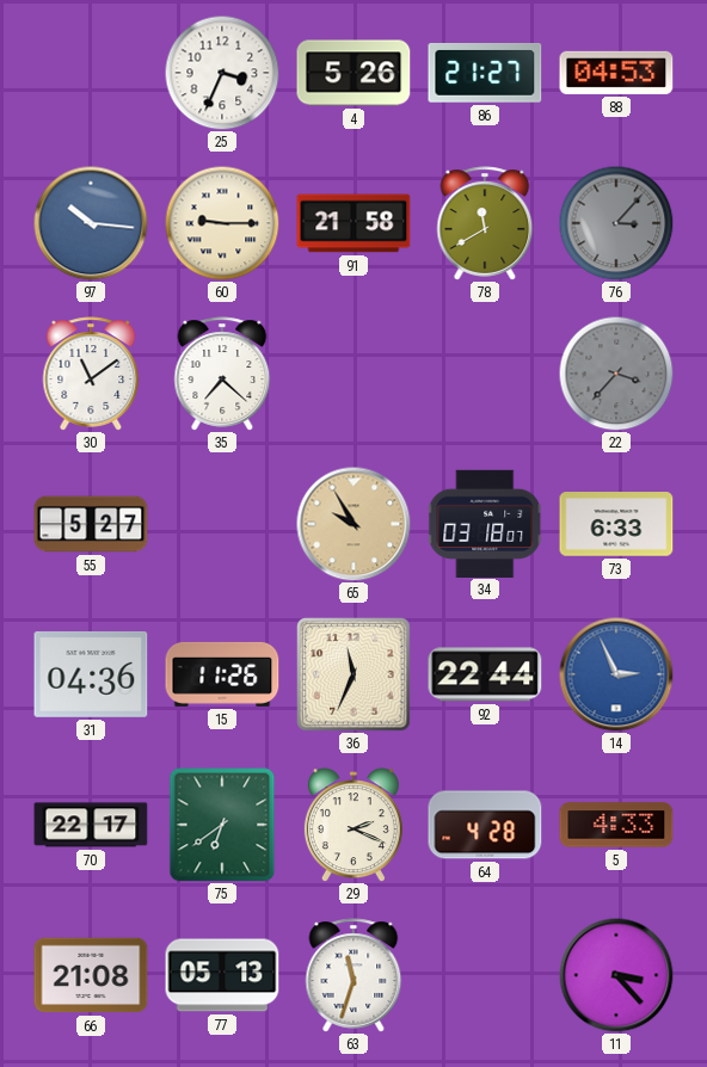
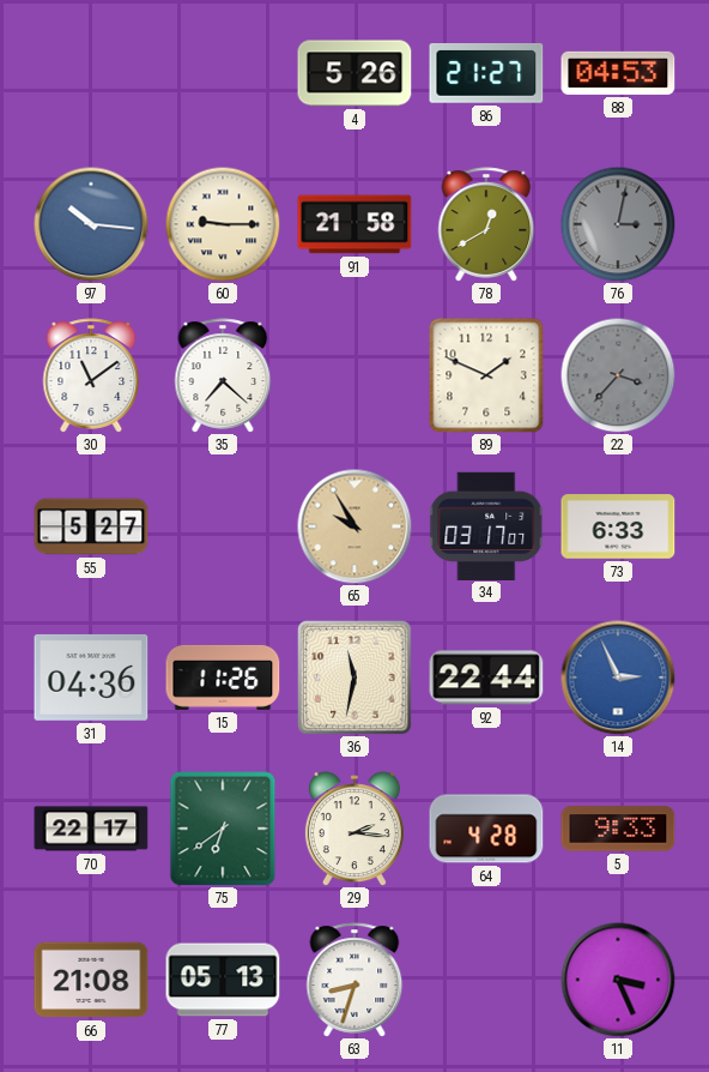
25: 3:34 -> none (222, 73)
78: 11:40 -> 12:40 (486, 224)
76: 3:07 -> 3:02 (618, 224)
89: none -> 1:49 (486, 375)
34: 03:18 -> 03:17 (486, 525)
36: 11:34 -> 11:32 (356, 679)
29: 2:19 -> 2:16 (354, 829)
5: 4:33 -> 9:33 (618, 829)
63: 11:33 -> 8:33 (354, 980)
11: 3:23 -> 3:26 (618, 980)
